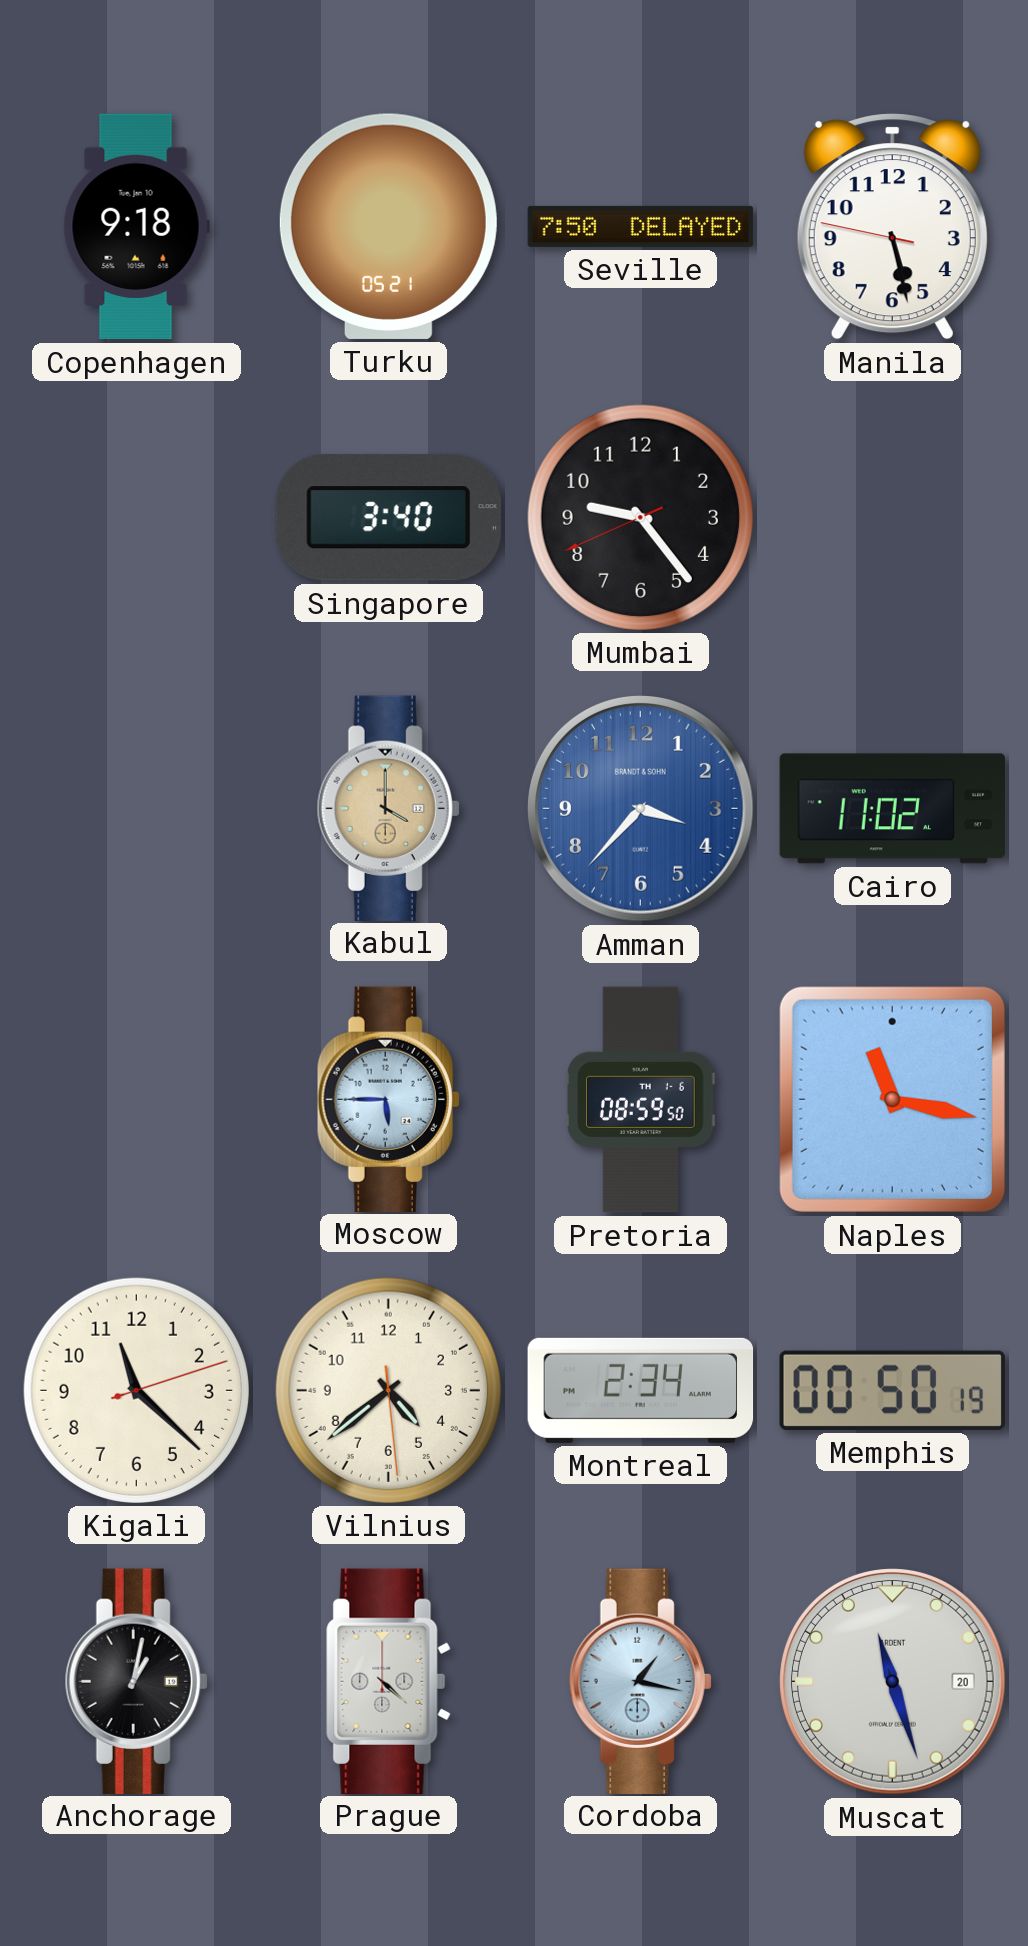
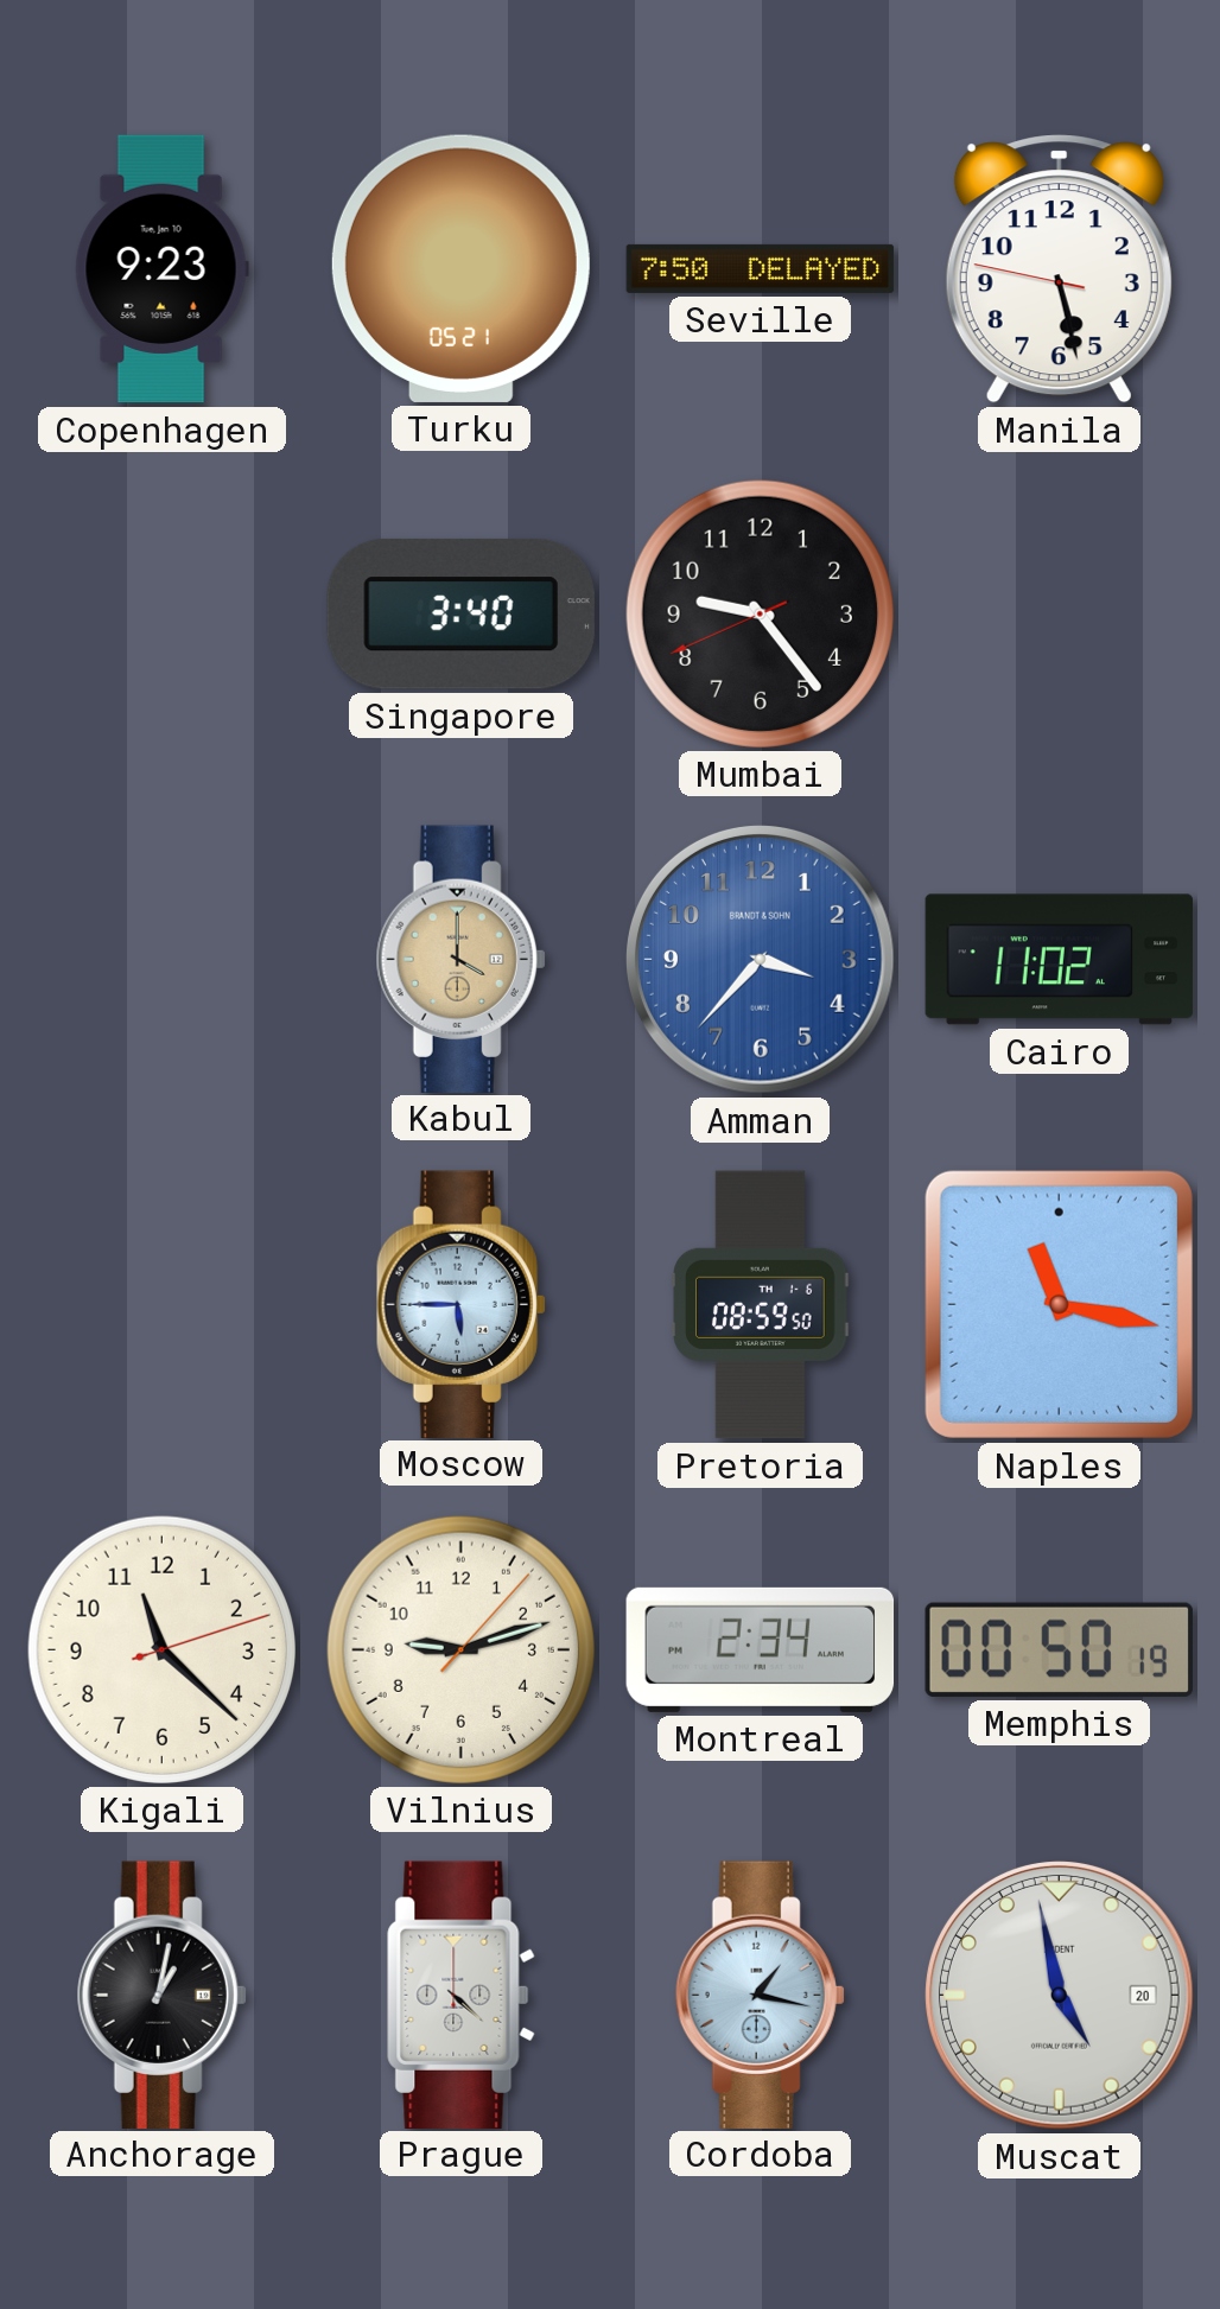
Copenhagen: 9:18 -> 9:23 (161, 269)
Vilnius: 4:38 -> 9:12 (460, 1649)
Muscat: 11:27 -> 4:58 (1059, 1995)
